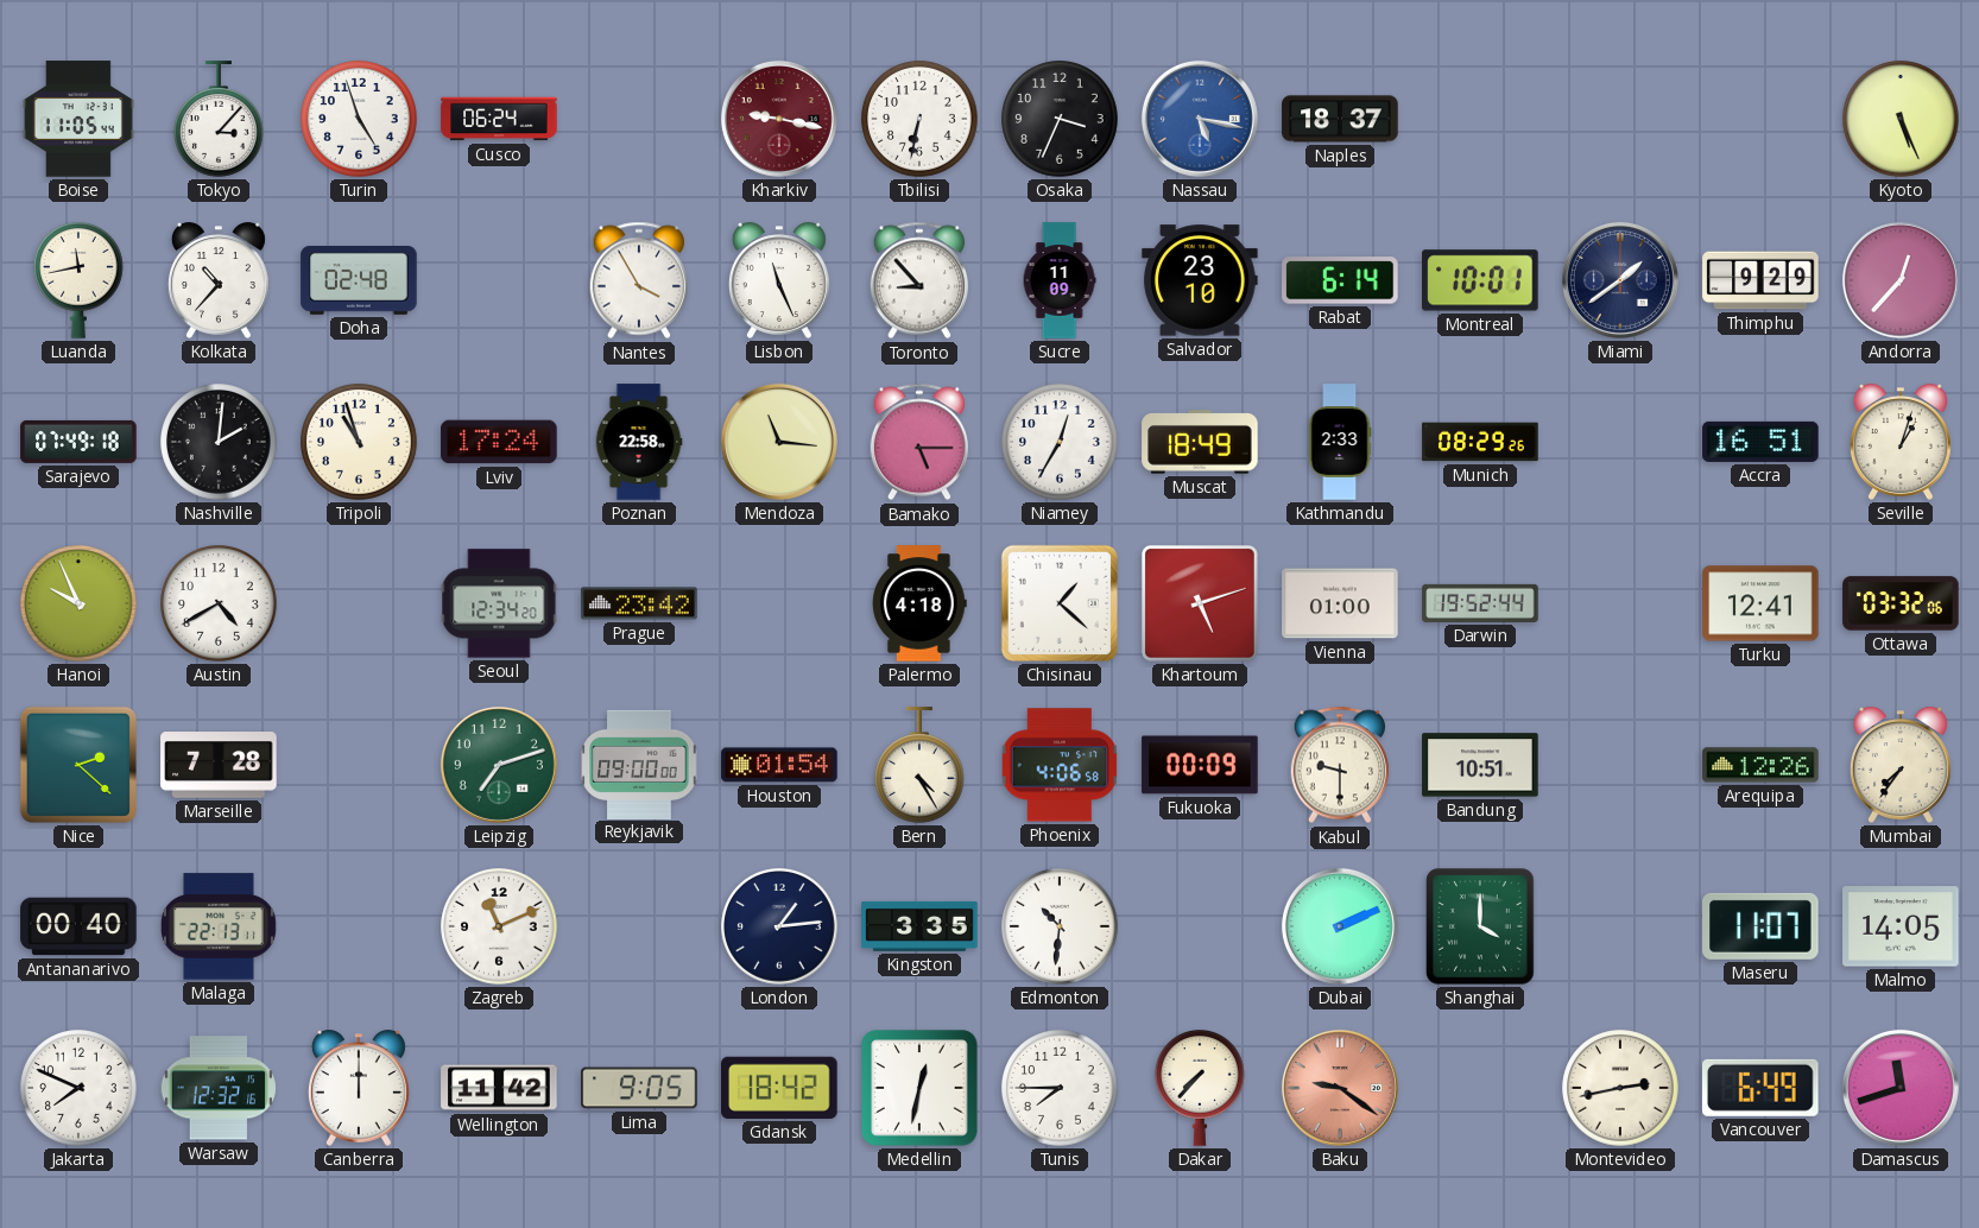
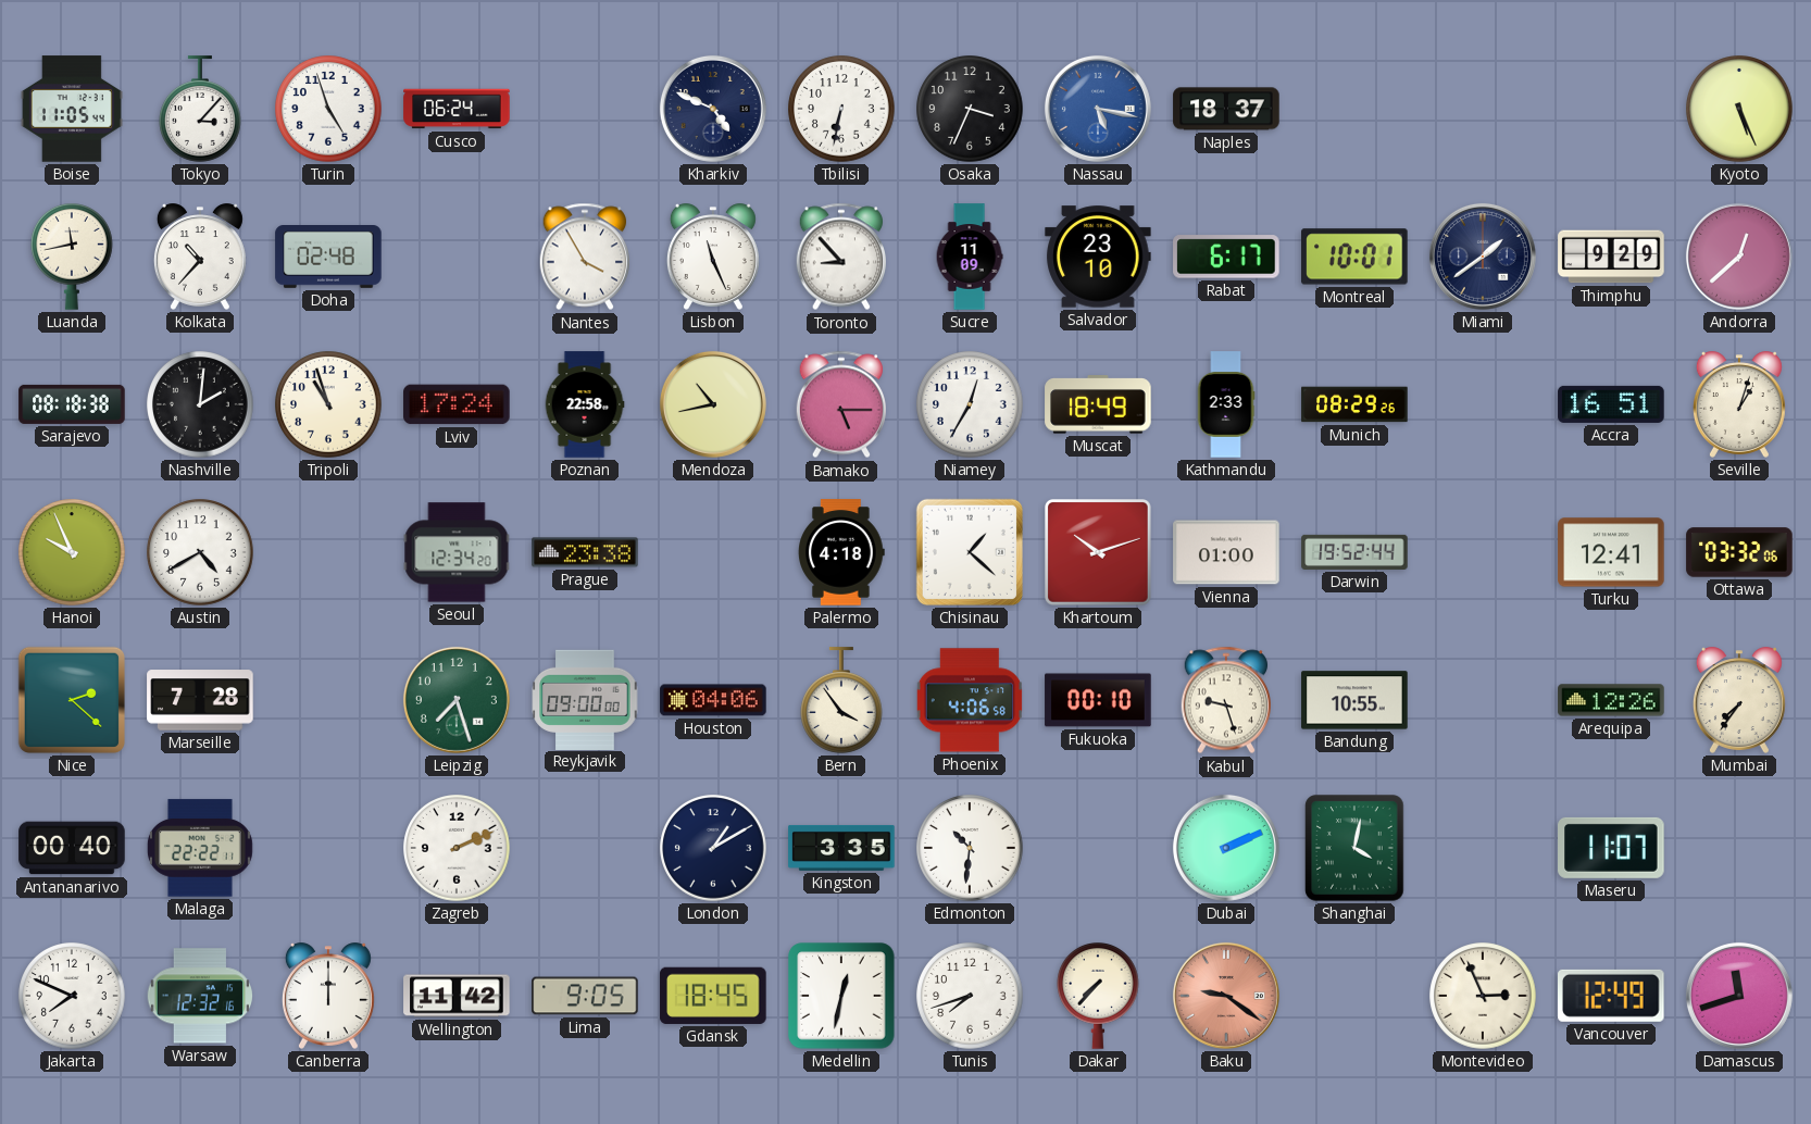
Kharkiv: 9:17 -> 4:49 (713, 109)
Kharkiv dial: burgundy -> navy (713, 109)
Rabat: 6:14 -> 6:17 (1226, 257)
Andorra: 12:37 -> 12:38 (1739, 257)
Sarajevo: 07:49 -> 08:18 (72, 404)
Mendoza: 11:16 -> 10:43 (713, 404)
Prague: 23:42 -> 23:38 (585, 552)
Khartoum: 5:12 -> 10:12 (1099, 553)
Leipzig: 7:12 -> 7:27 (457, 700)
Houston: 01:54 -> 04:06 (713, 700)
Bern: 4:25 -> 3:54 (842, 700)
Fukuoka: 00:09 -> 00:10 (1098, 700)
Kabul: 9:30 -> 9:27 (1225, 700)
Bandung: 10:51 -> 10:55 (1354, 700)
Malaga: 22:13 -> 22:22 (200, 848)
Zagreb: 11:11 -> 2:11 (457, 848)
London: 1:14 -> 1:10 (713, 848)
Shanghai: 4:00 -> 4:02 (1354, 848)
Malmo: 14:05 -> none (1901, 926)
Gdansk: 18:42 -> 18:45 (713, 996)
Tunis: 7:45 -> 7:42 (970, 996)
Montevideo: 2:43 -> 2:56 (1483, 996)
Vancouver: 6:49 -> 12:49 (1612, 996)
